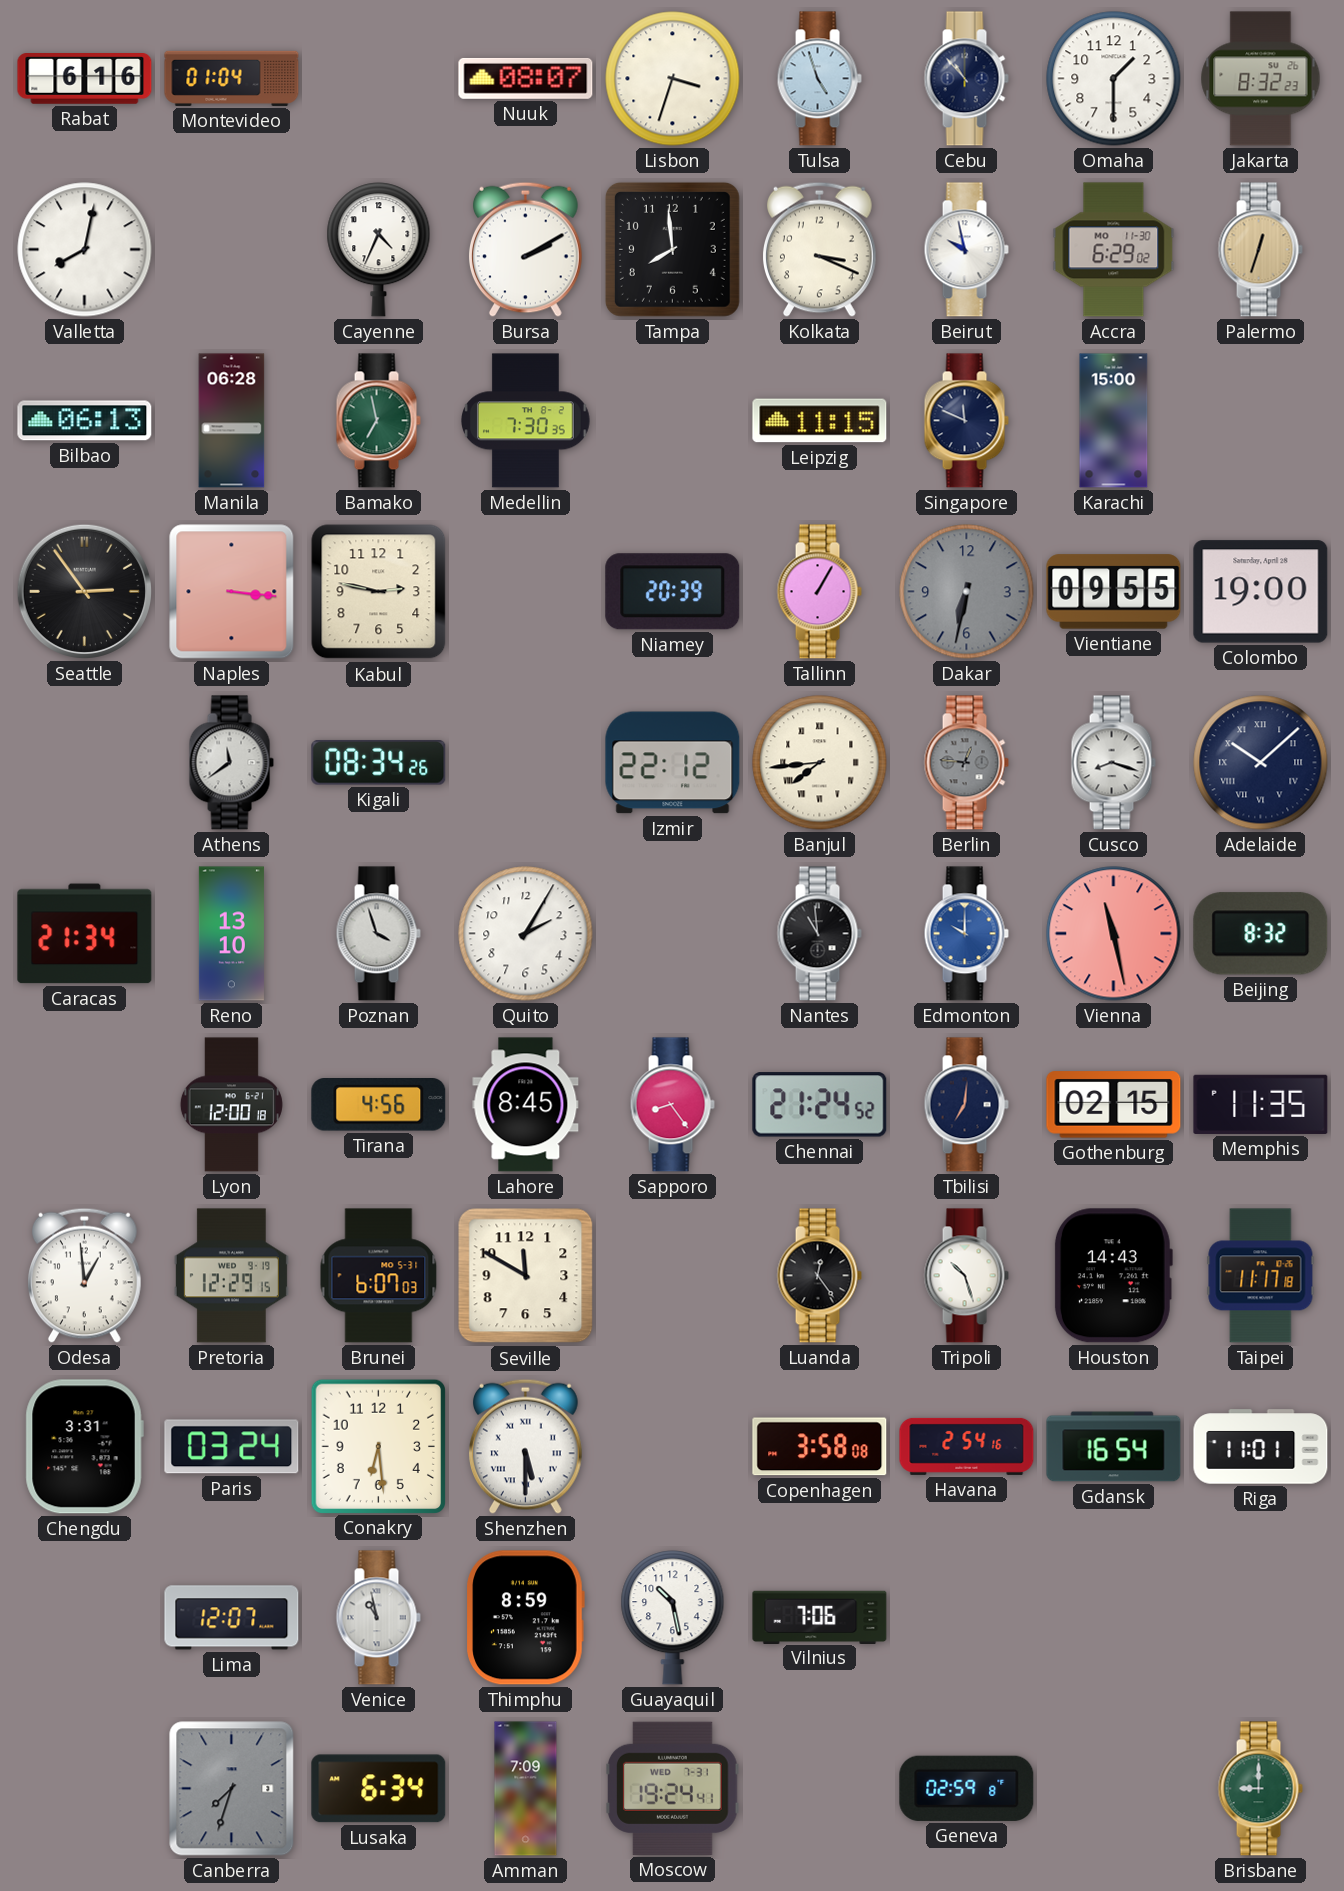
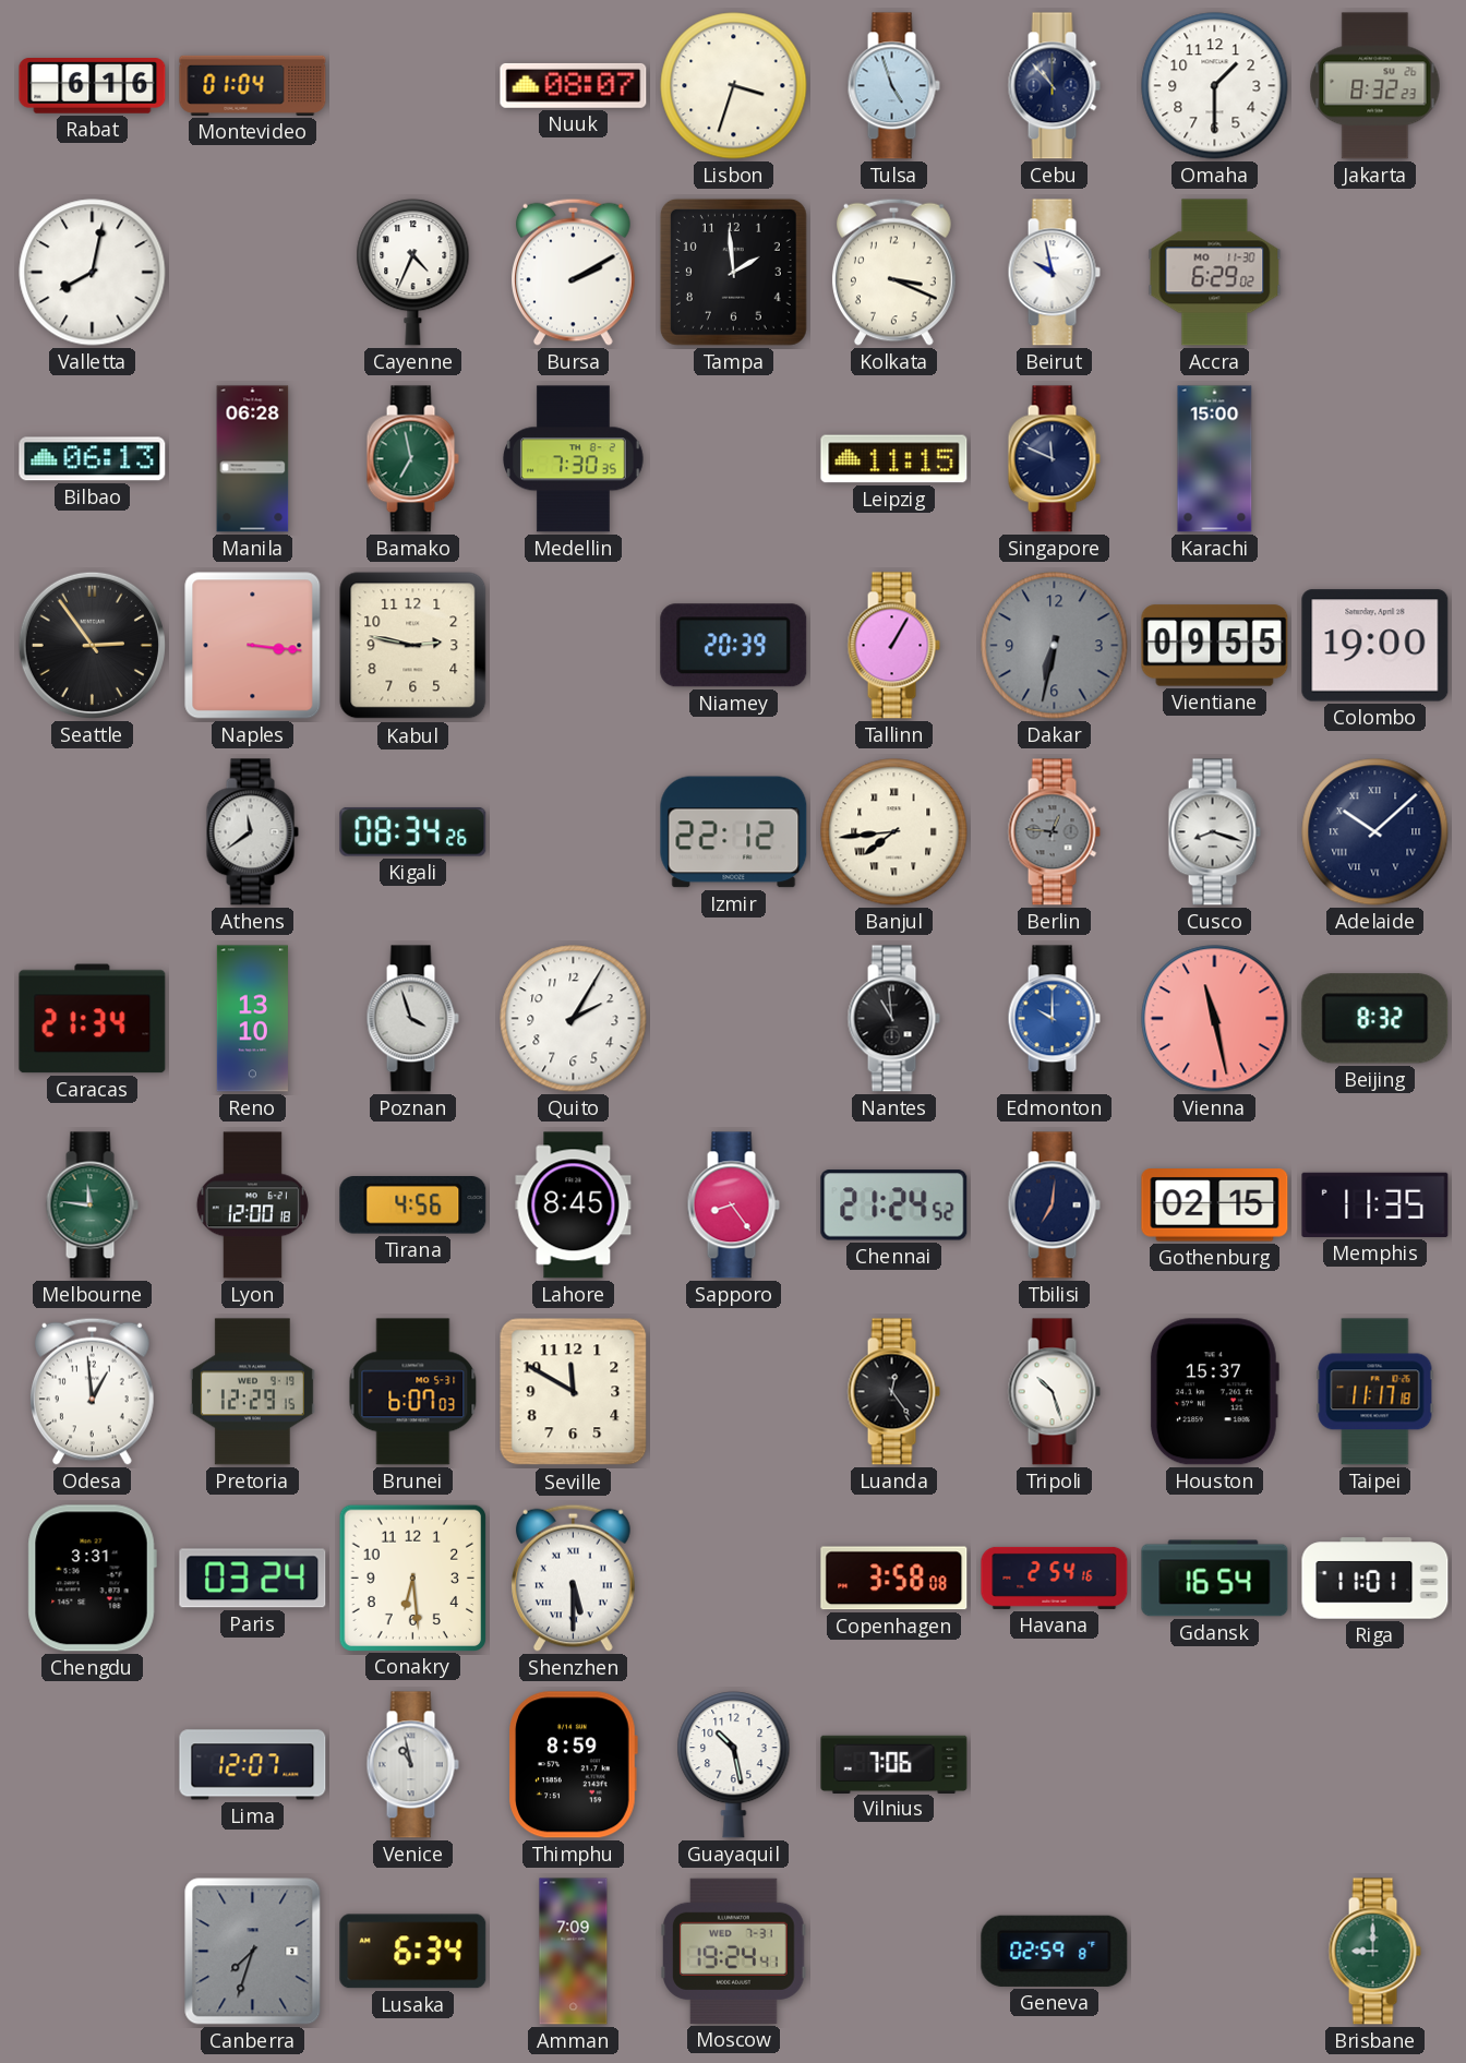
Tampa: 7:59 -> 1:59 (733, 272)
Palermo: 12:33 -> none (1260, 250)
Melbourne: none -> 11:46 (92, 1206)
Houston: 14:43 -> 15:37 (1214, 1392)
